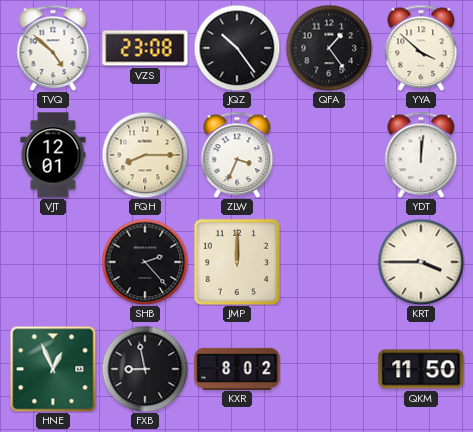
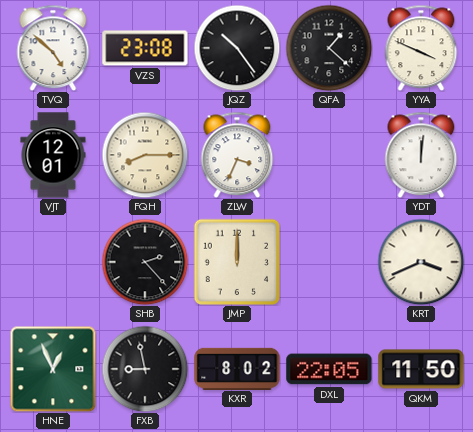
QFA: 1:24 -> 1:22 (329, 48)
YYA: 3:52 -> 3:49 (421, 48)
KRT: 3:45 -> 3:41 (421, 262)
DXL: none -> 22:05 (329, 369)
